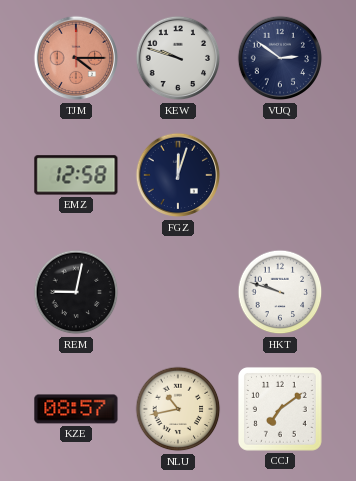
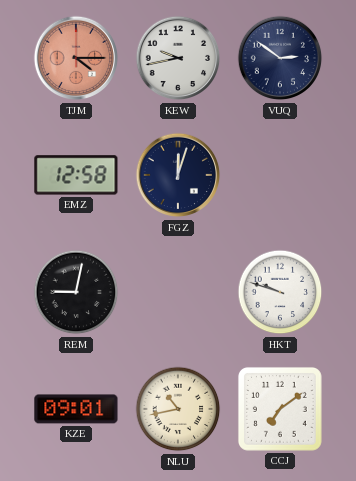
KEW: 9:48 -> 9:43 (178, 58)
KZE: 08:57 -> 09:01 (76, 409)
